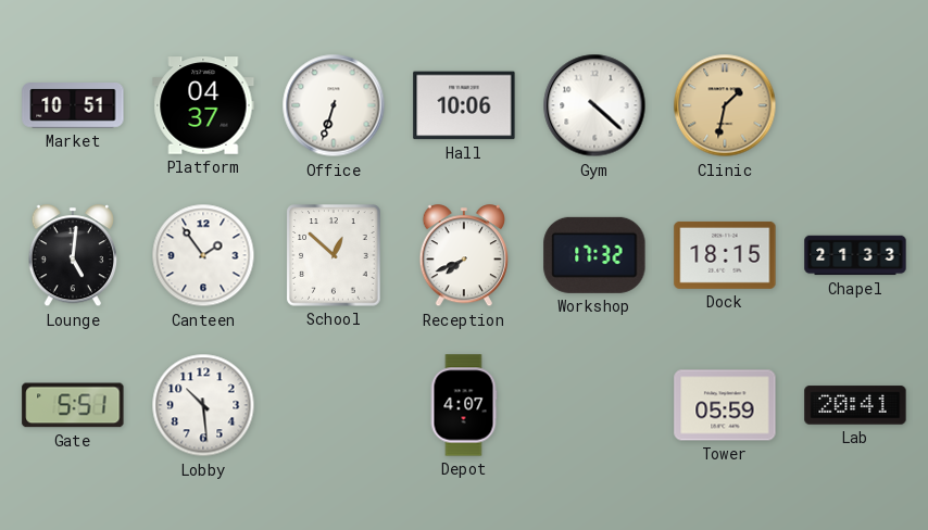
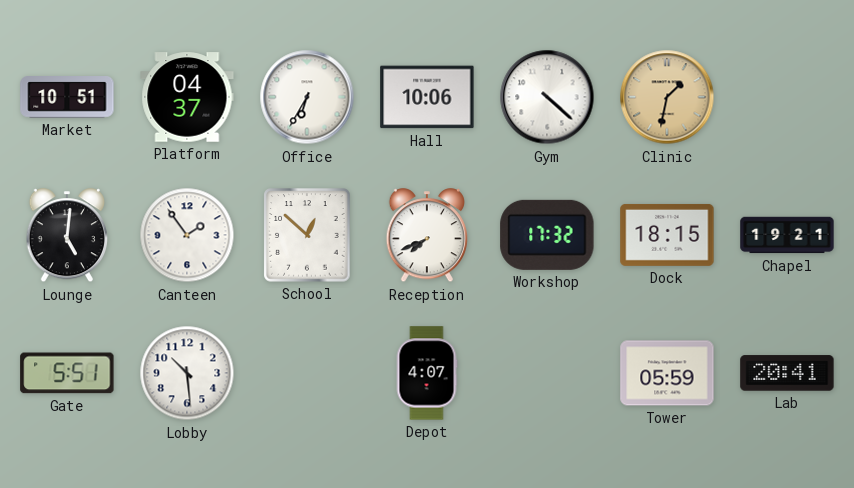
Office: 6:33 -> 6:35 (307, 97)
Chapel: 21:33 -> 19:21 (787, 235)
